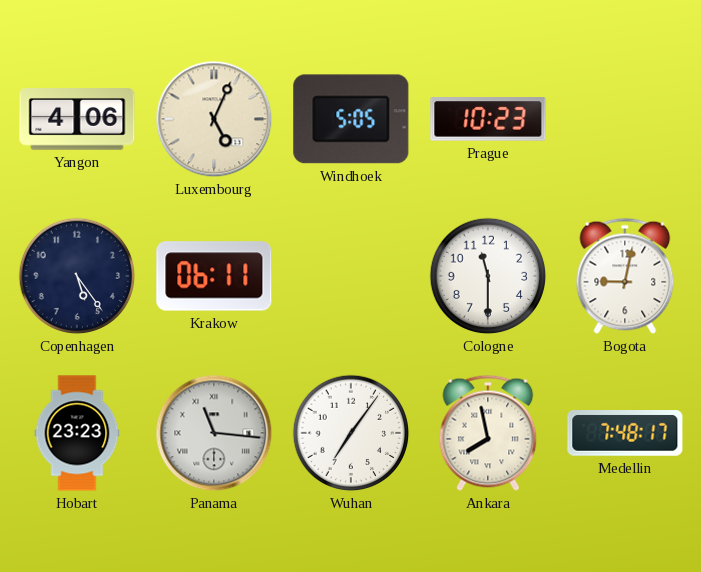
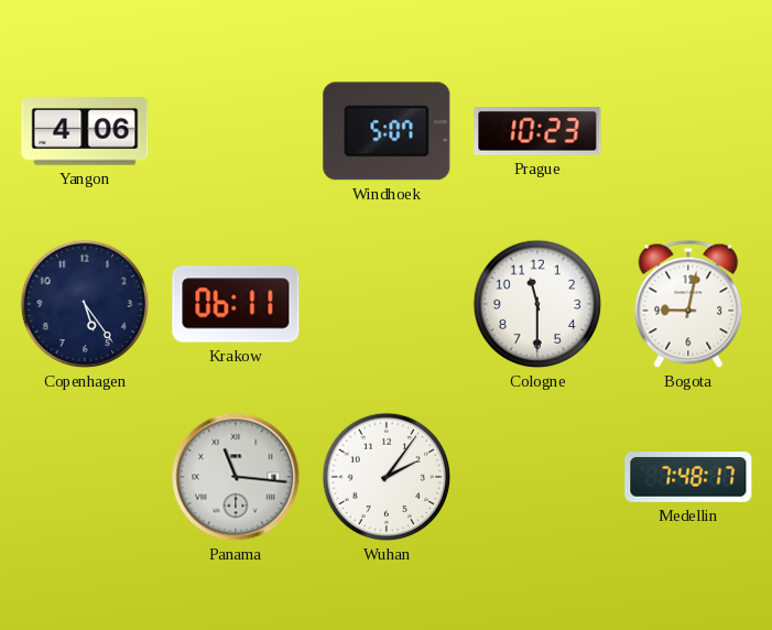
Luxembourg: 5:04 -> none (214, 119)
Windhoek: 5:05 -> 5:07 (387, 131)
Hobart: 23:23 -> none (77, 433)
Wuhan: 7:06 -> 2:06 (387, 477)
Ankara: 7:58 -> none (488, 433)
